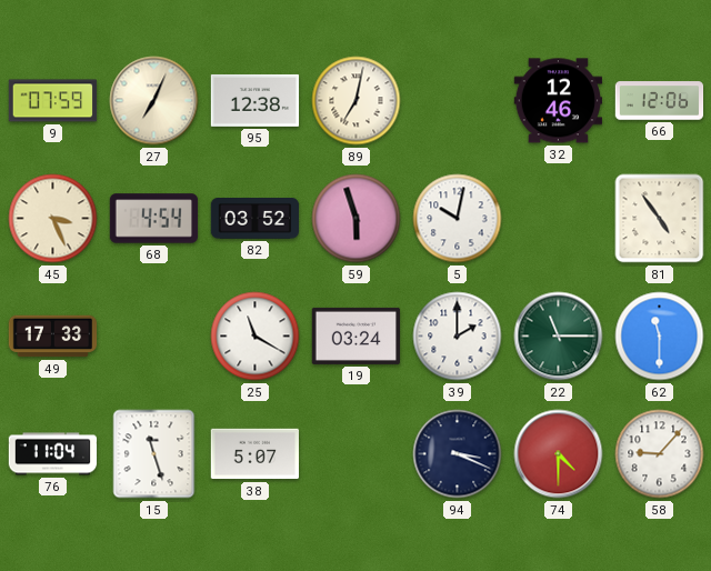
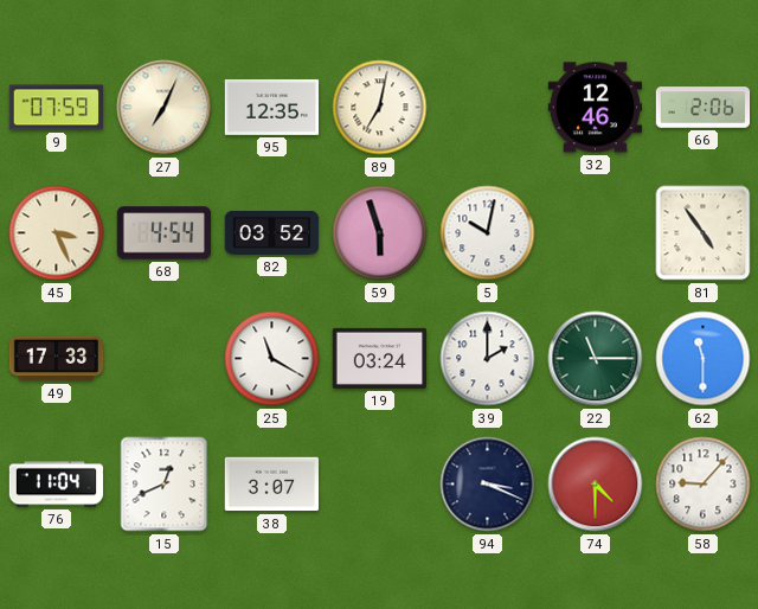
95: 12:38 -> 12:35 (272, 107)
66: 12:06 -> 2:06 (704, 108)
15: 11:27 -> 12:41 (165, 485)
38: 5:07 -> 3:07 (272, 485)
